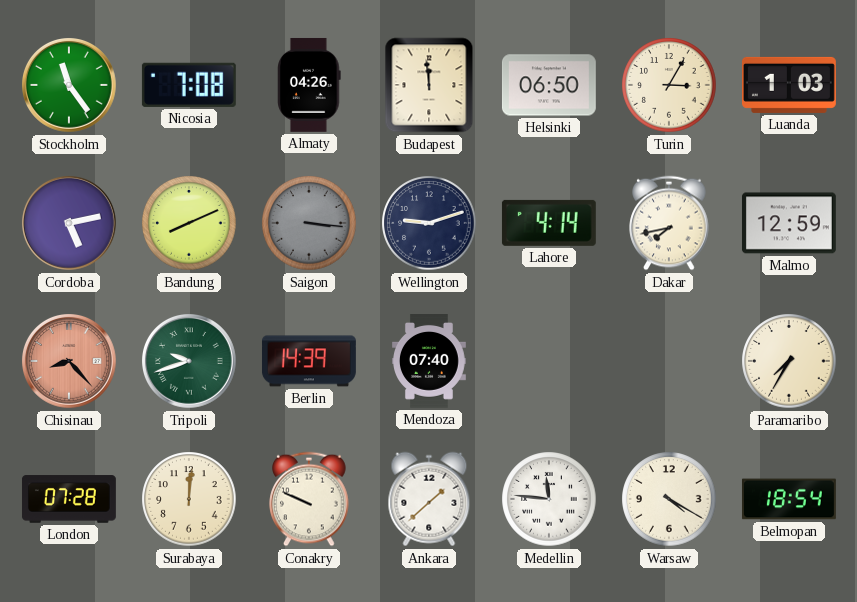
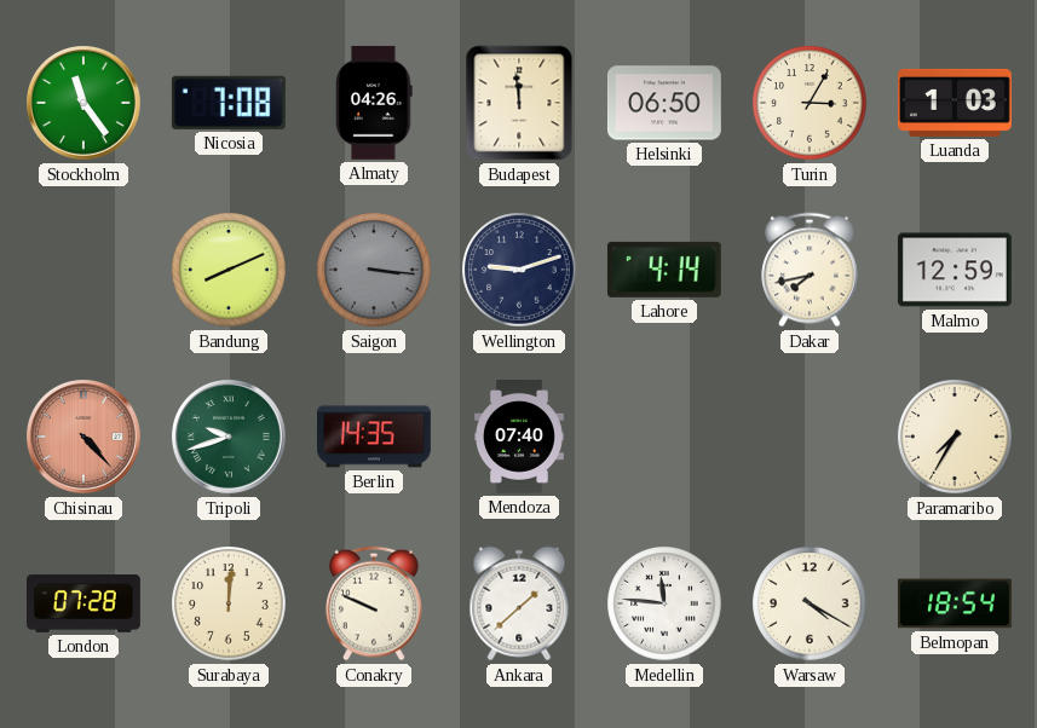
Cordoba: 5:13 -> none (70, 224)
Chisinau: 8:23 -> 4:23 (85, 438)
Berlin: 14:39 -> 14:35 (374, 437)
